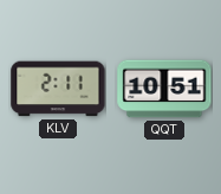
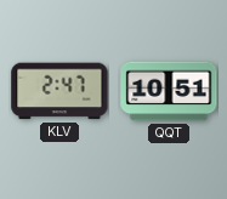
KLV: 2:11 -> 2:47 (59, 91)
